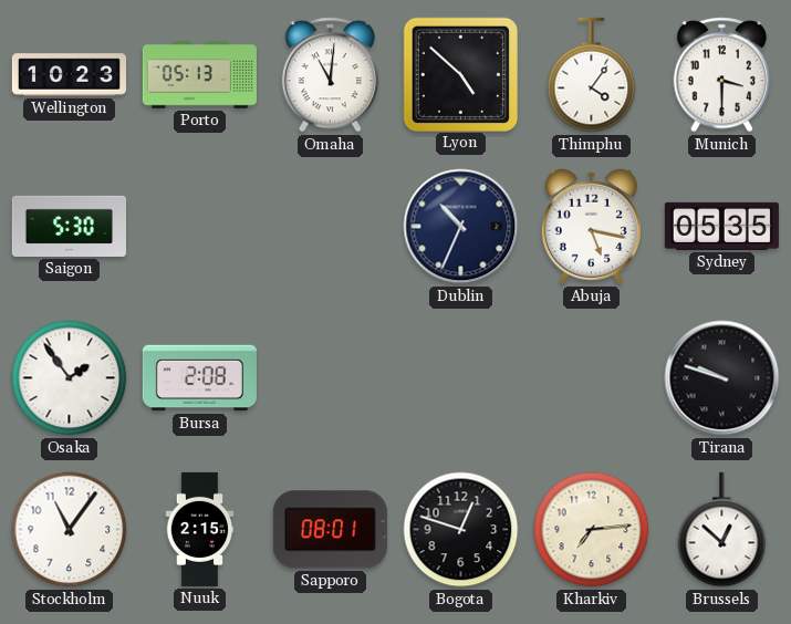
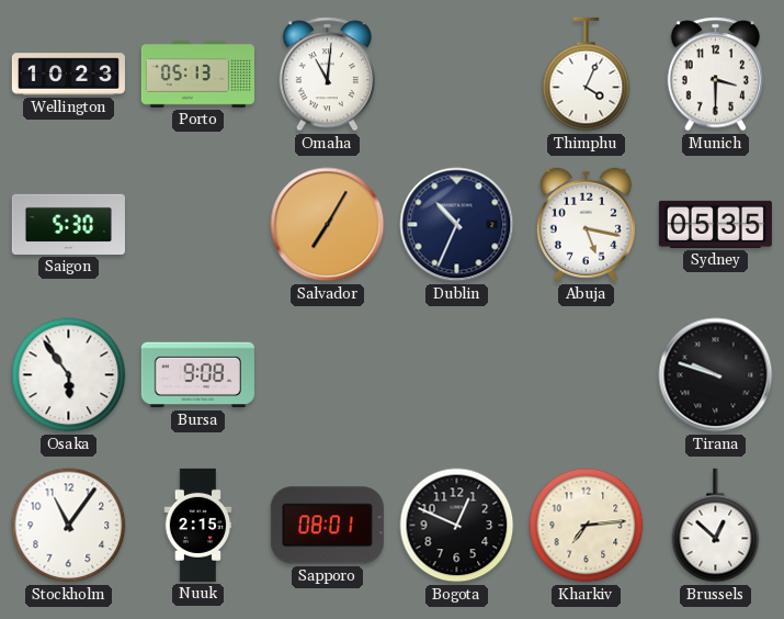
Lyon: 4:52 -> none (460, 74)
Thimphu: 4:06 -> 4:04 (587, 75)
Salvador: none -> 7:05 (328, 225)
Osaka: 1:54 -> 5:54 (69, 375)
Bursa: 2:08 -> 9:08 (197, 375)
Bogota: 12:48 -> 12:49 (457, 526)
